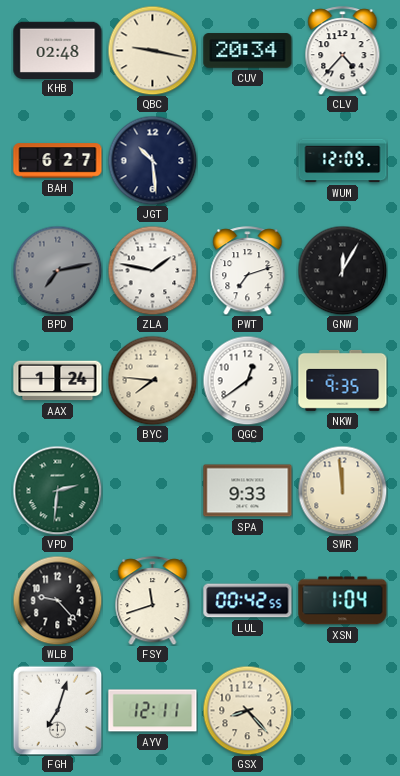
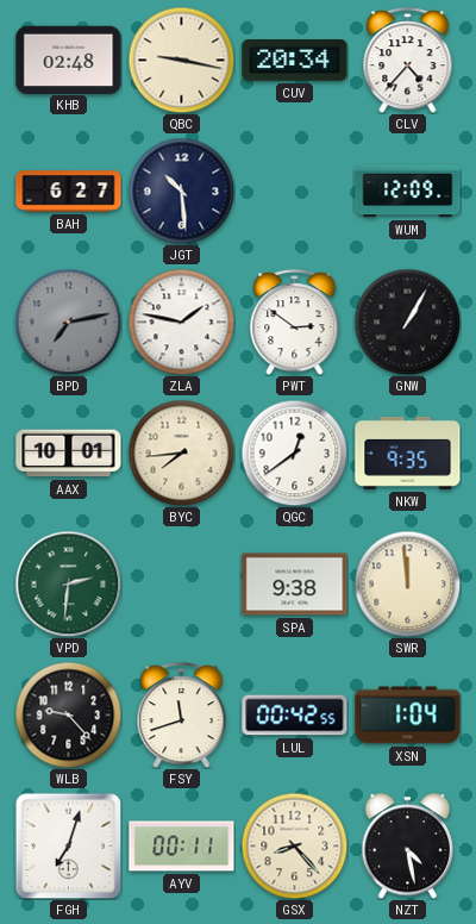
PWT: 7:12 -> 2:51 (295, 323)
GNW: 12:05 -> 1:05 (407, 321)
AAX: 1:24 -> 10:01 (69, 454)
BYC: 7:46 -> 7:44 (181, 452)
SPA: 9:33 -> 9:38 (295, 585)
AYV: 12:11 -> 00:11 (182, 847)
NZT: none -> 4:28 (408, 847)
